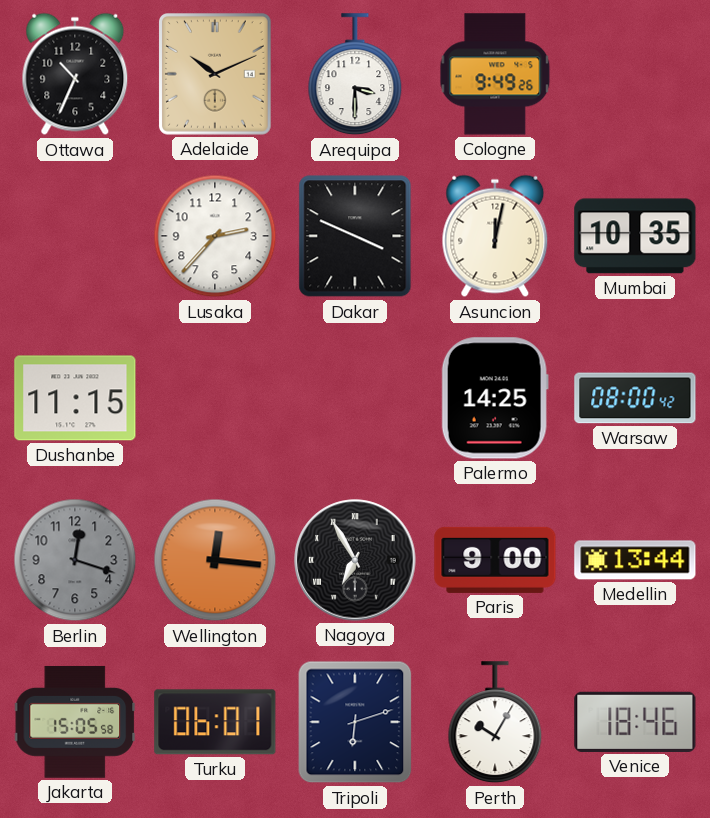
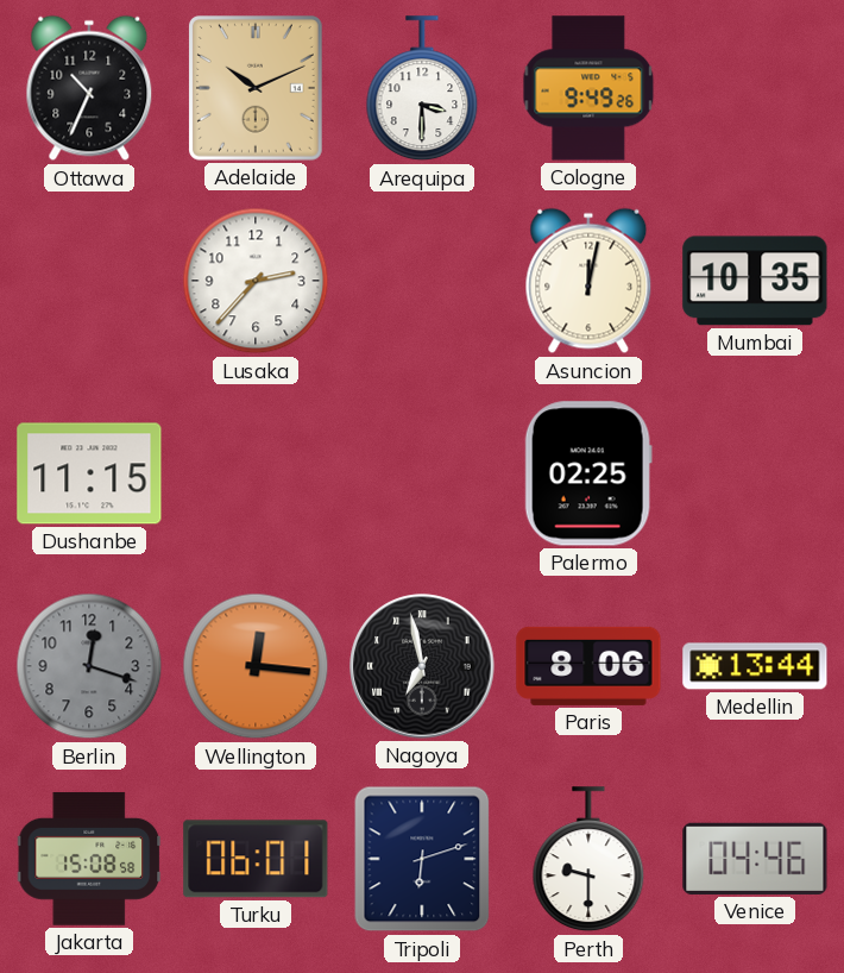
Dakar: 3:49 -> none (355, 236)
Palermo: 14:25 -> 02:25 (588, 473)
Warsaw: 08:00 -> none (635, 398)
Nagoya: 6:55 -> 6:58 (422, 666)
Paris: 9:00 -> 8:06 (588, 666)
Jakarta: 15:05 -> 15:08 (89, 859)
Perth: 10:05 -> 9:30 (588, 860)
Venice: 18:46 -> 04:46 (755, 859)
